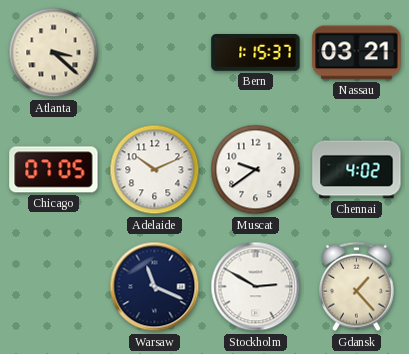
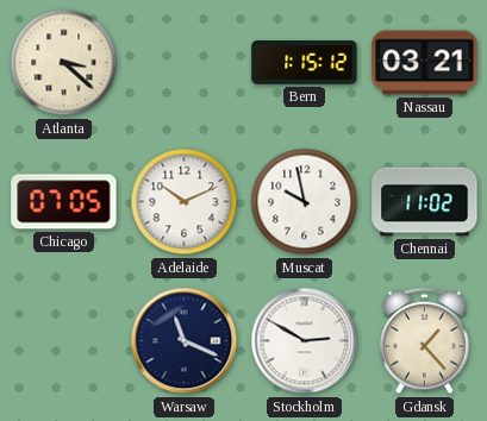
Bern: 1:15:37 -> 1:15:12 (305, 63)
Muscat: 9:39 -> 9:58 (305, 202)
Chennai: 4:02 -> 11:02 (425, 202)
